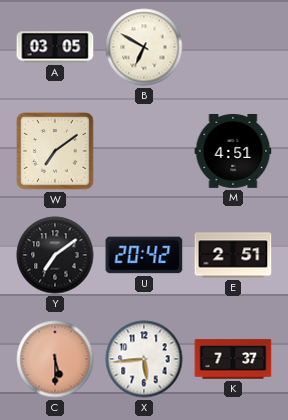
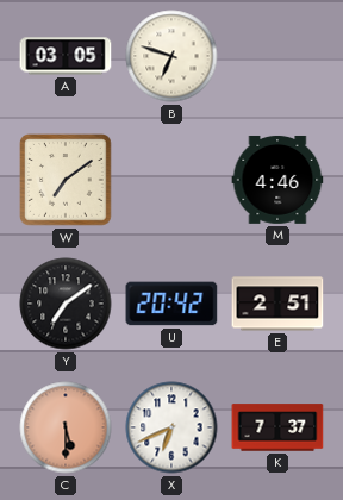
B: 6:50 -> 6:48 (171, 56)
M: 4:51 -> 4:46 (277, 180)
X: 5:44 -> 6:41 (171, 427)
